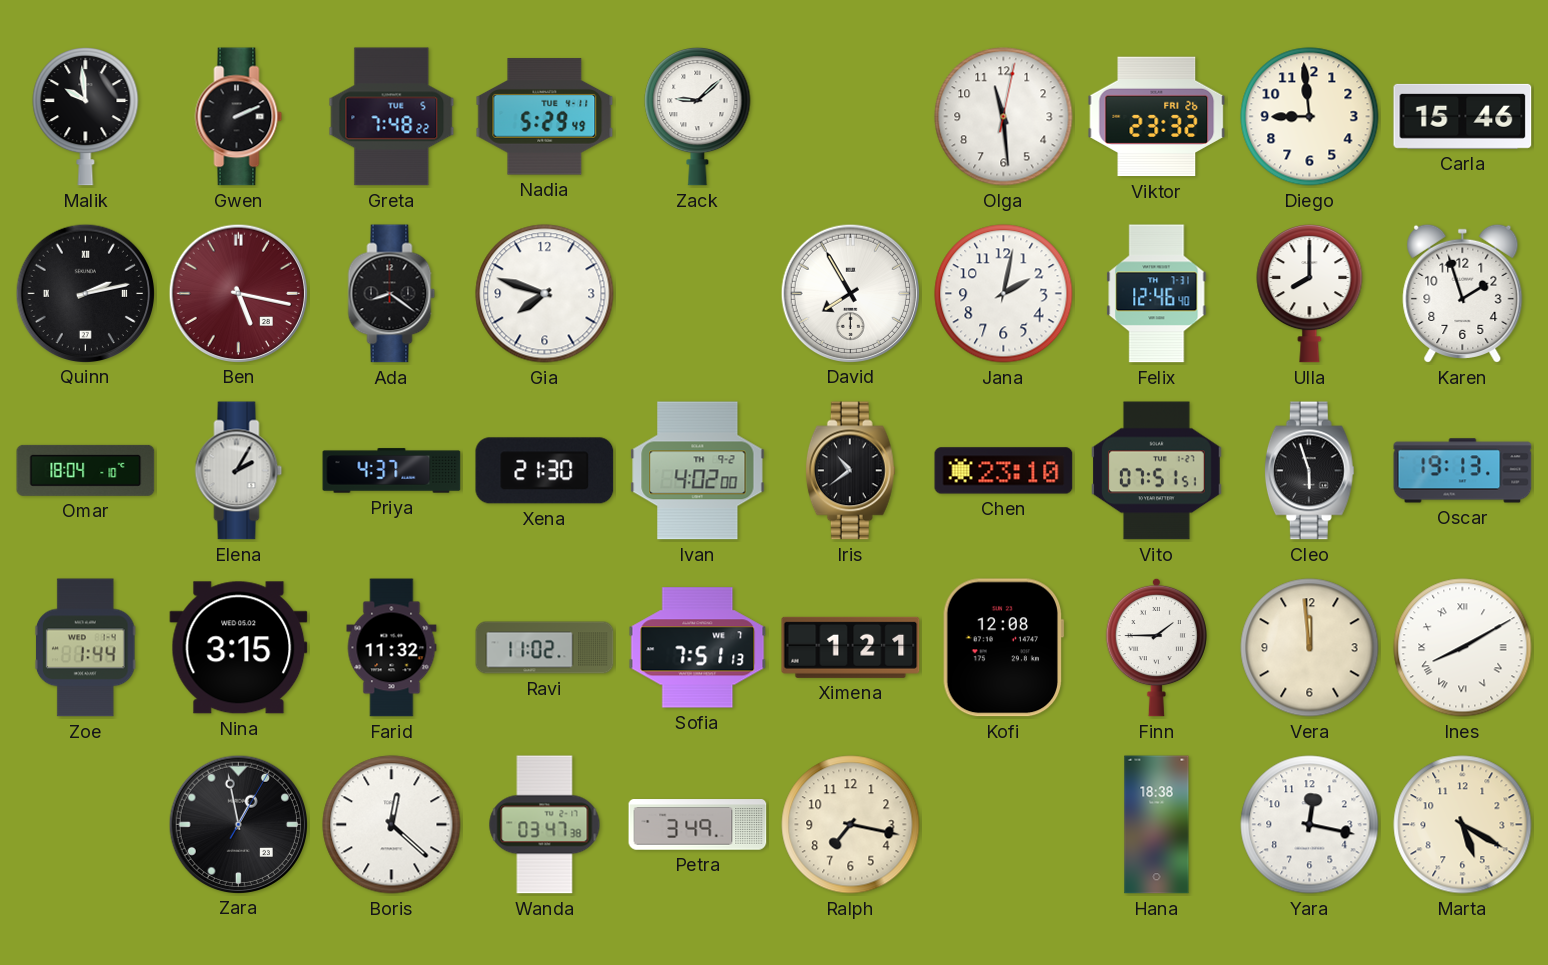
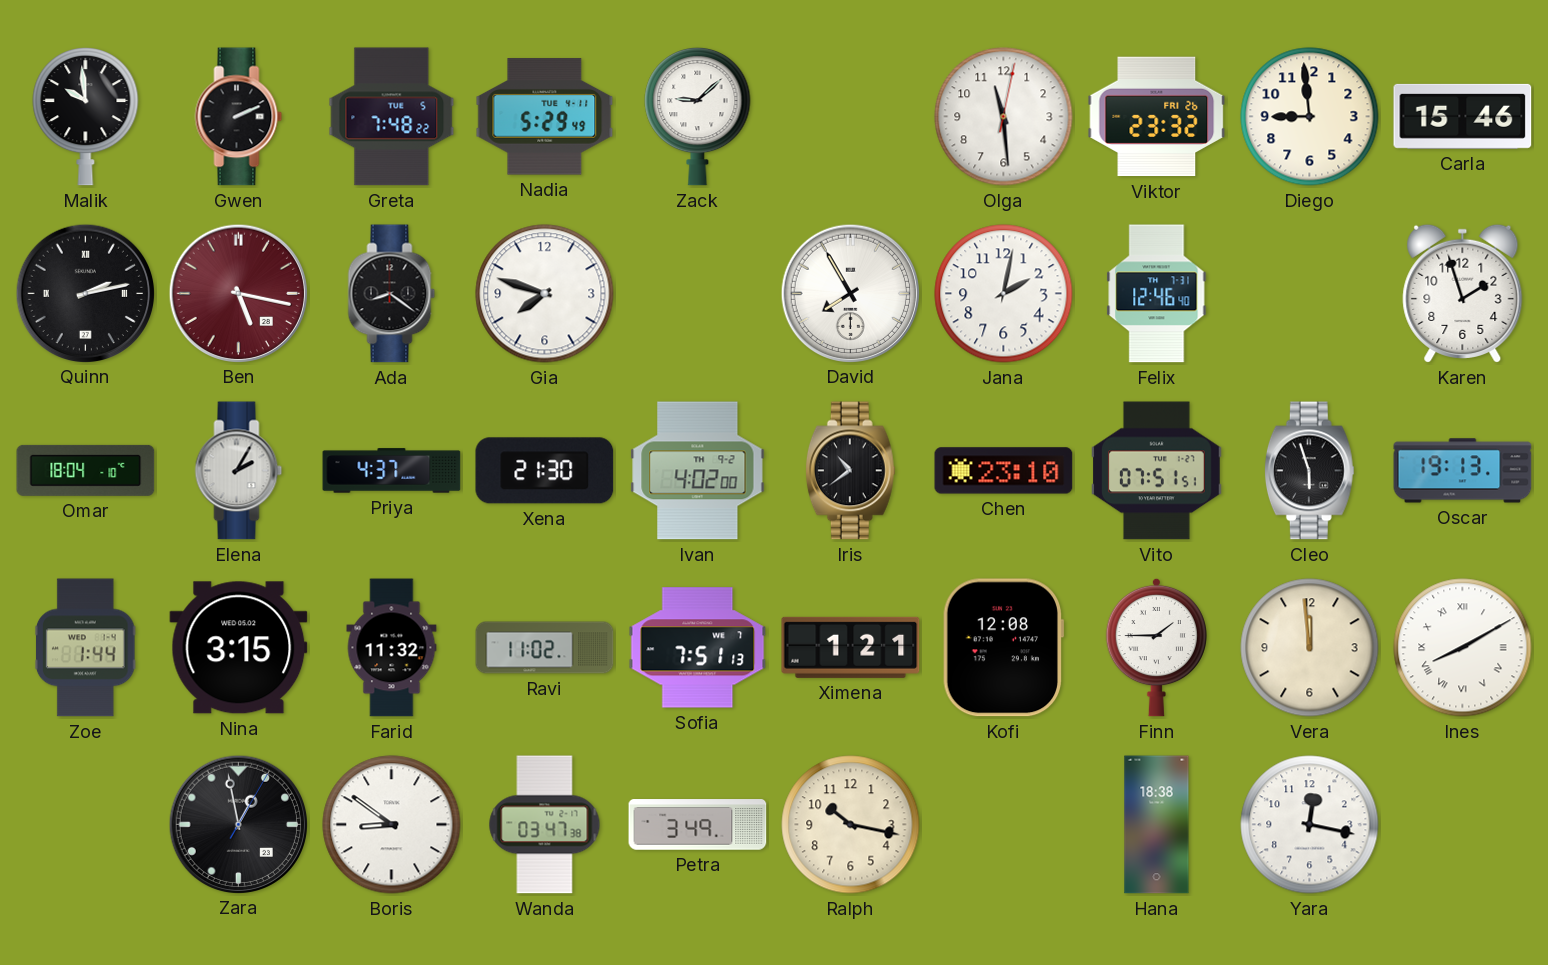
Ulla: 8:00 -> none (1310, 293)
Boris: 12:22 -> 8:51 (392, 825)
Ralph: 7:17 -> 10:17 (851, 825)
Marta: 5:20 -> none (1463, 825)
